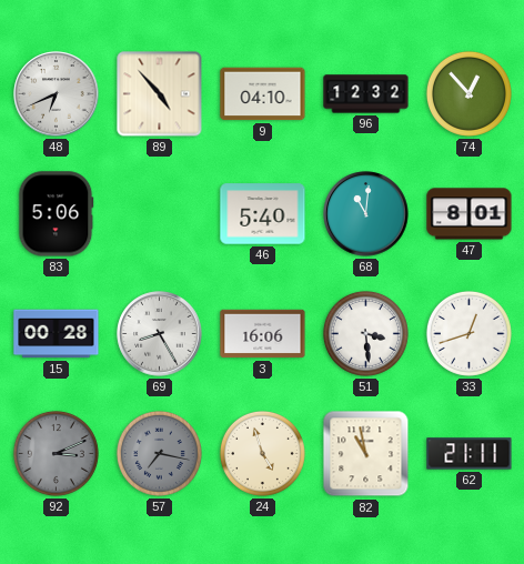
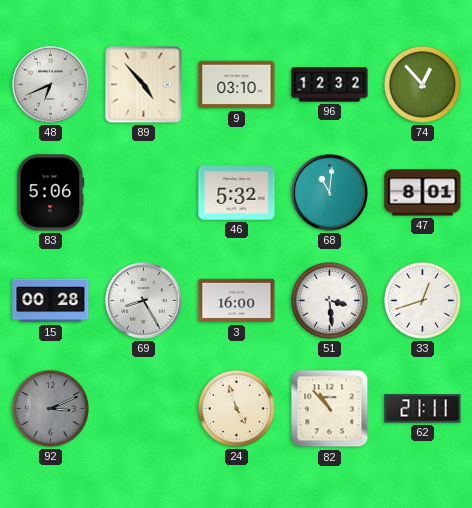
9: 04:10 -> 03:10 (237, 85)
46: 5:40 -> 5:32 (237, 193)
3: 16:06 -> 16:00 (237, 301)
57: 7:17 -> none (159, 453)
82: 10:58 -> 10:53 (330, 409)
